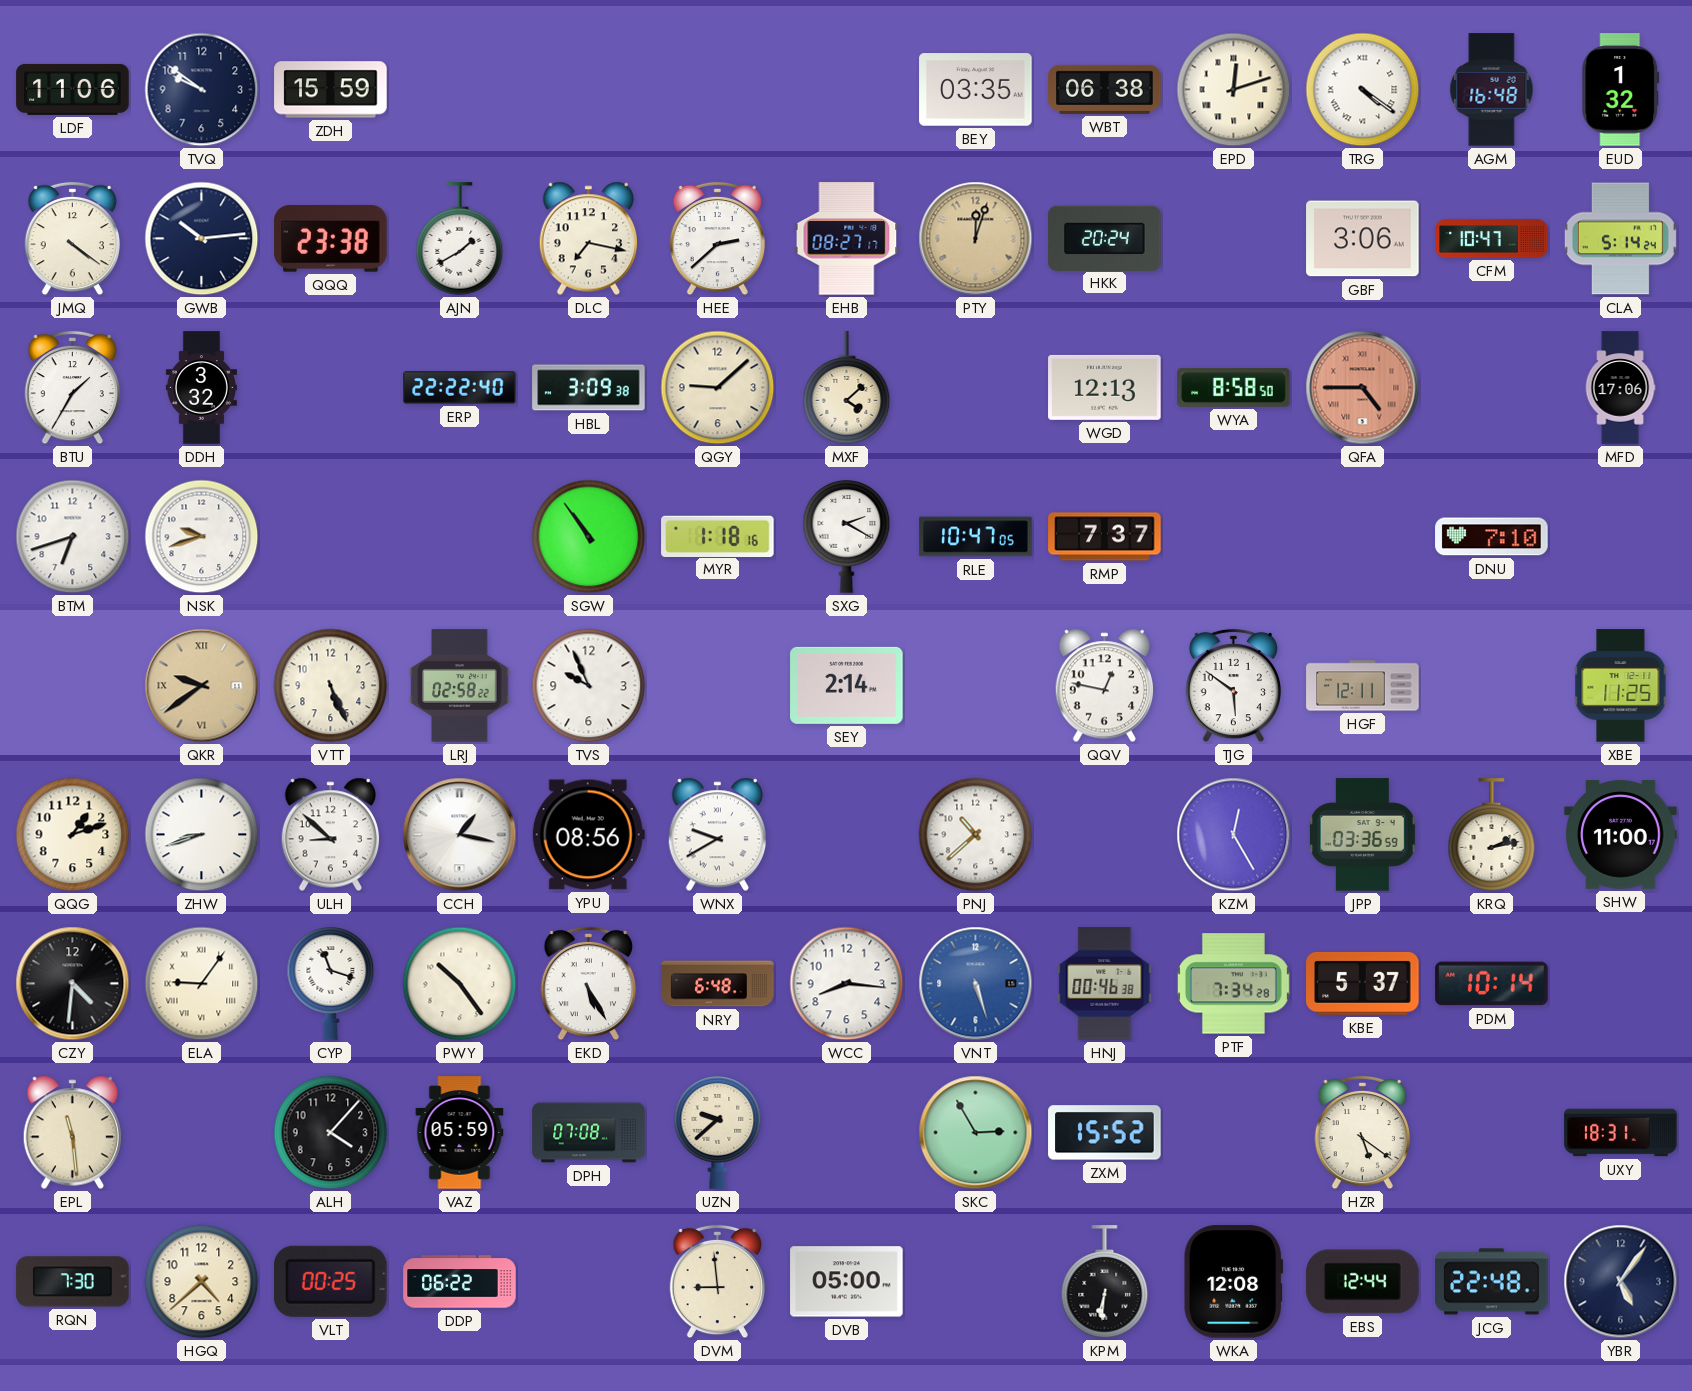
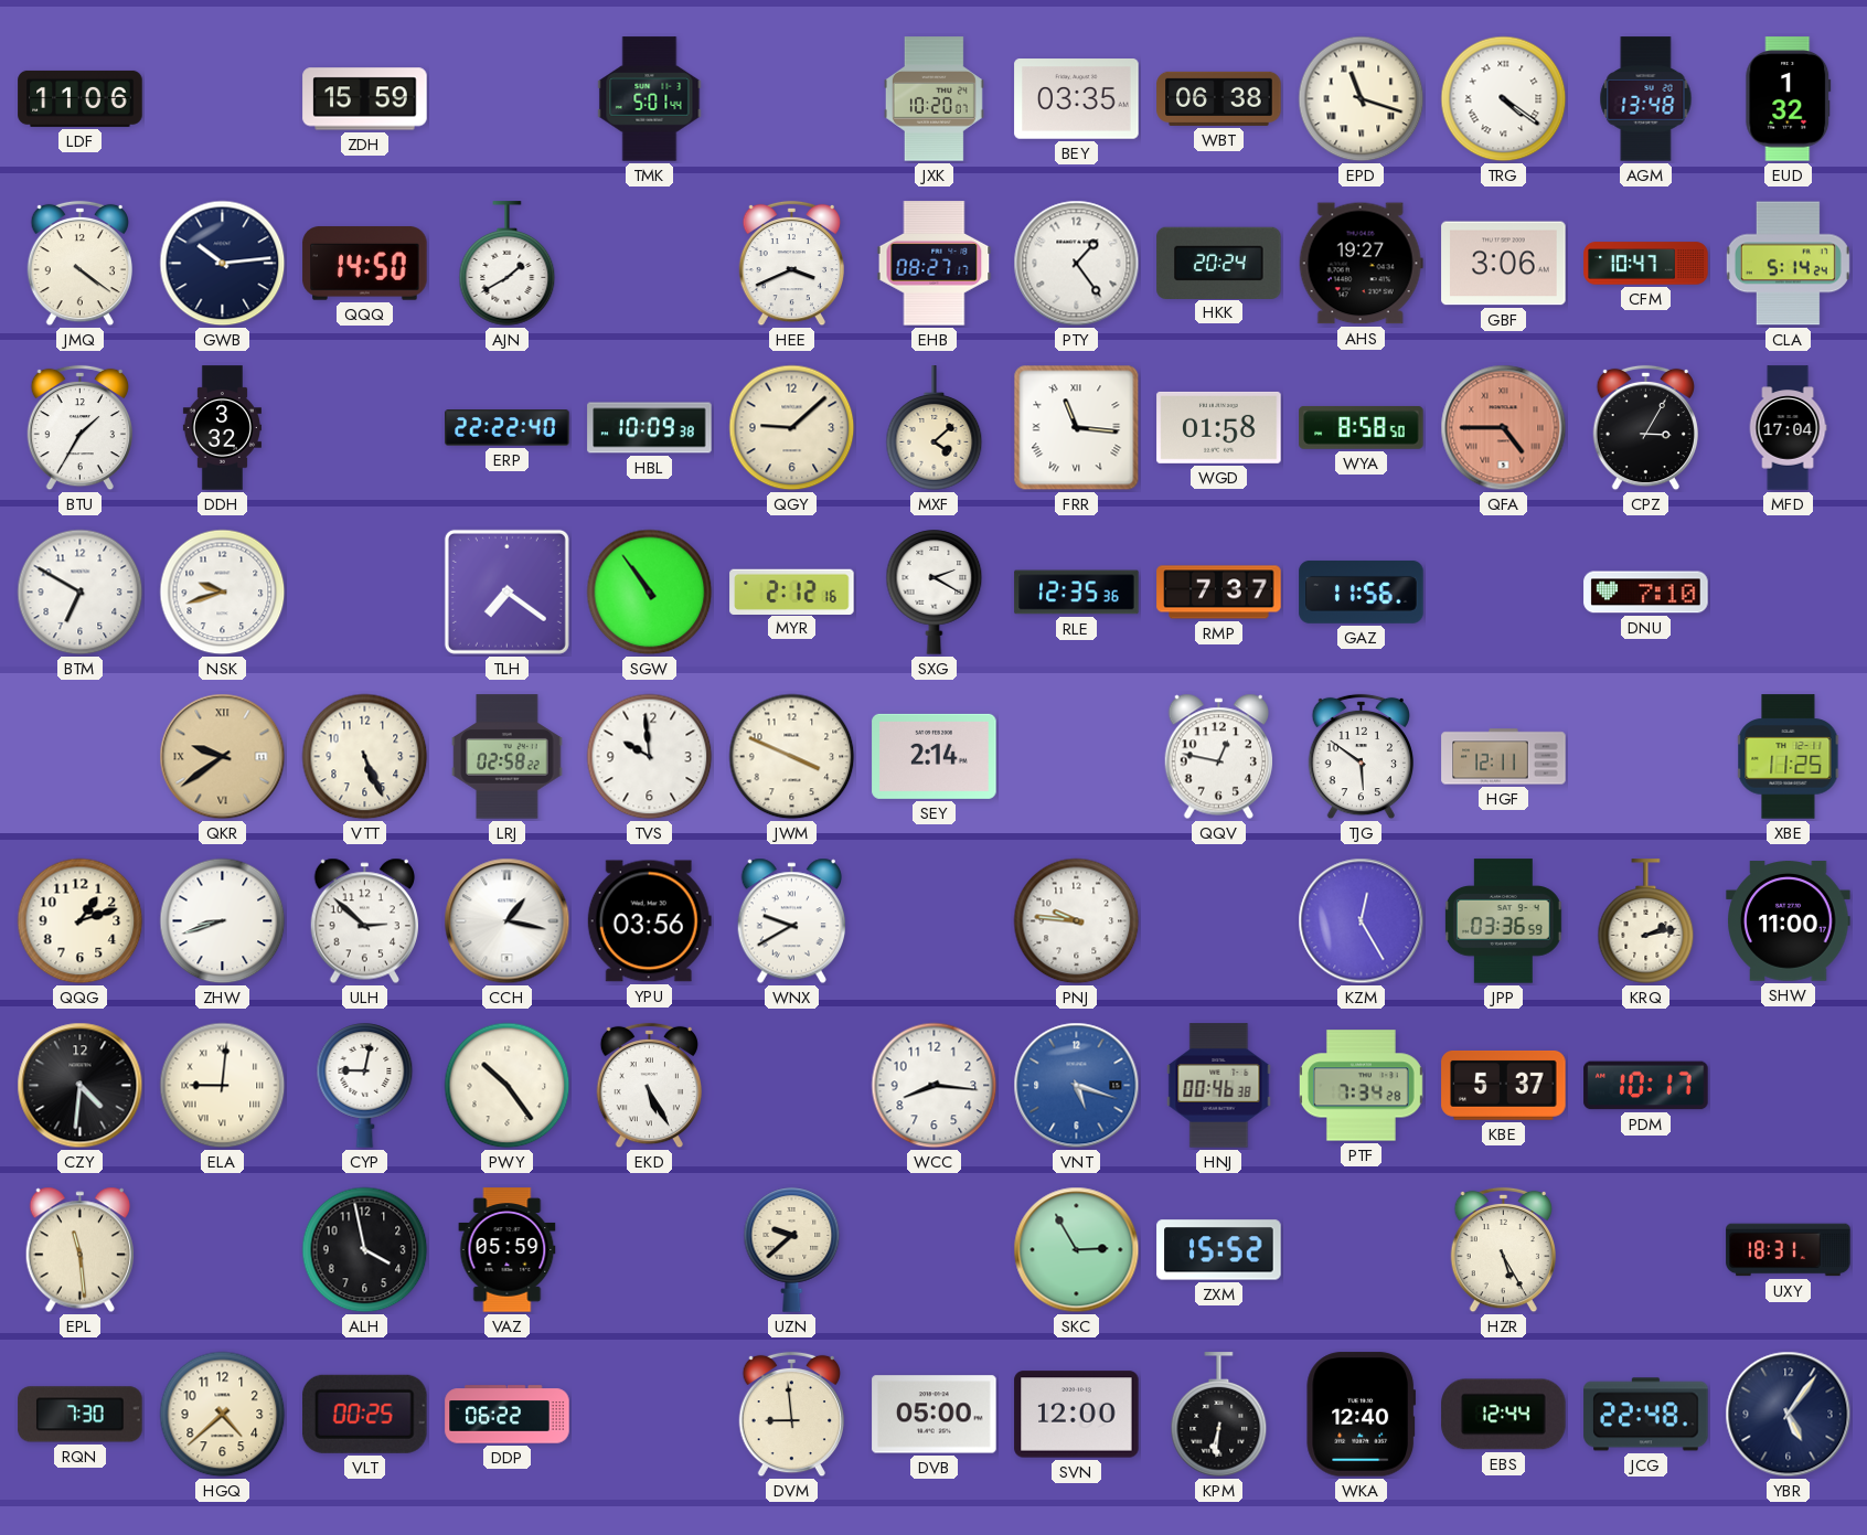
TVQ: 9:51 -> none (202, 90)
TMK: none -> 5:01 (650, 99)
JXK: none -> 10:20 (933, 99)
EPD: 12:12 -> 11:18 (1362, 99)
AGM: 16:48 -> 13:48 (1646, 99)
QQQ: 23:38 -> 14:50 (365, 264)
DLC: 7:17 -> none (588, 239)
HEE: 2:38 -> 3:41 (791, 264)
PTY: 12:03 -> 1:24 (1077, 264)
PTY dial: champagne -> white (1077, 264)
AHS: none -> 19:27 (1361, 264)
HBL: 3:09 -> 10:09 (650, 428)
FRR: none -> 11:16 (1077, 428)
WGD: 12:13 -> 01:58 (1219, 427)
CPZ: none -> 3:05 (1645, 428)
MFD: 17:06 -> 17:04 (1788, 428)
BTM: 6:42 -> 6:50 (81, 593)
TLH: none -> 7:21 (506, 591)
MYR: 1:18 -> 2:12 (792, 591)
RLE: 10:47 -> 12:35 (1077, 593)
GAZ: none -> 11:56 (1362, 591)
TVS: 9:56 -> 9:59 (650, 757)
JWM: none -> 3:49 (792, 757)
ULH: 8:52 -> 2:52 (364, 921)
YPU: 08:56 -> 03:56 (649, 921)
PNJ: 10:38 -> 9:46 (1077, 921)
ELA: 9:06 -> 9:01 (223, 1086)
CYP: 11:18 -> 9:02 (365, 1086)
NRY: 6:48 -> none (718, 984)
VNT: 5:27 -> 5:18 (1077, 1086)
PDM: 10:14 -> 10:17 (1646, 1086)
ALH: 4:07 -> 3:58 (365, 1250)
DPH: 07:08 -> none (589, 1133)
HZR: 5:21 -> 5:25 (1503, 1250)
SVN: none -> 12:00 (1077, 1415)
WKA: 12:08 -> 12:40 (1362, 1415)
